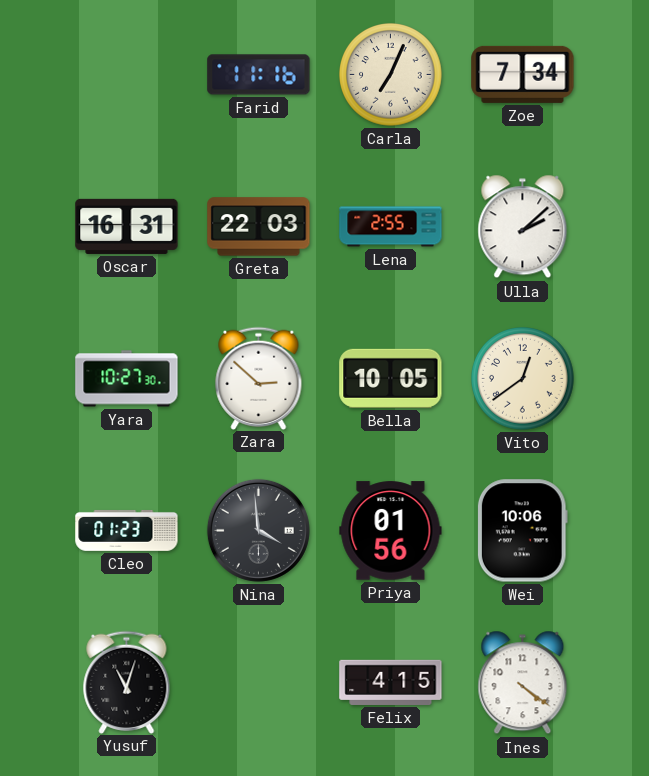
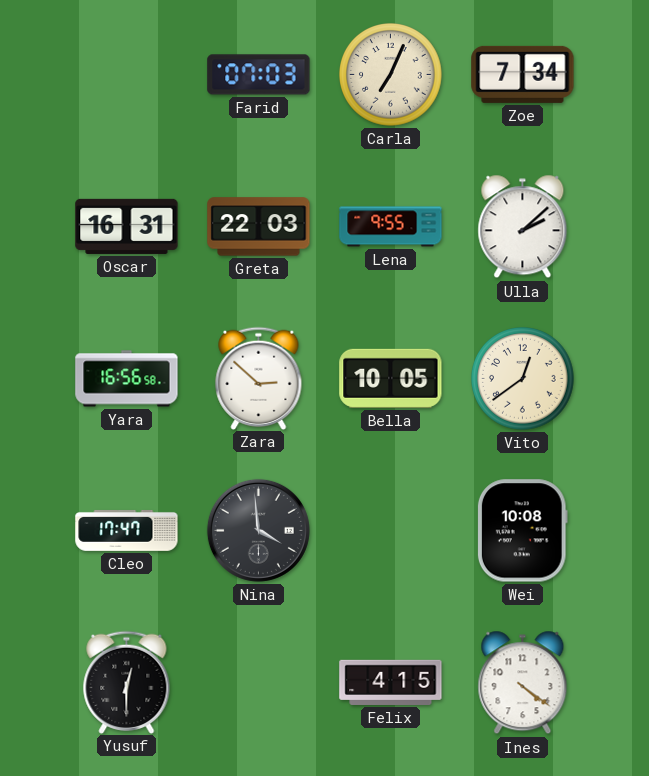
Farid: 11:16 -> 07:03 (259, 75)
Lena: 2:55 -> 9:55 (391, 227)
Yara: 10:27 -> 16:56 (127, 379)
Cleo: 01:23 -> 17:47 (127, 530)
Priya: 01:56 -> none (391, 531)
Wei: 10:06 -> 10:08 (522, 531)
Yusuf: 11:03 -> 12:30 (127, 682)
